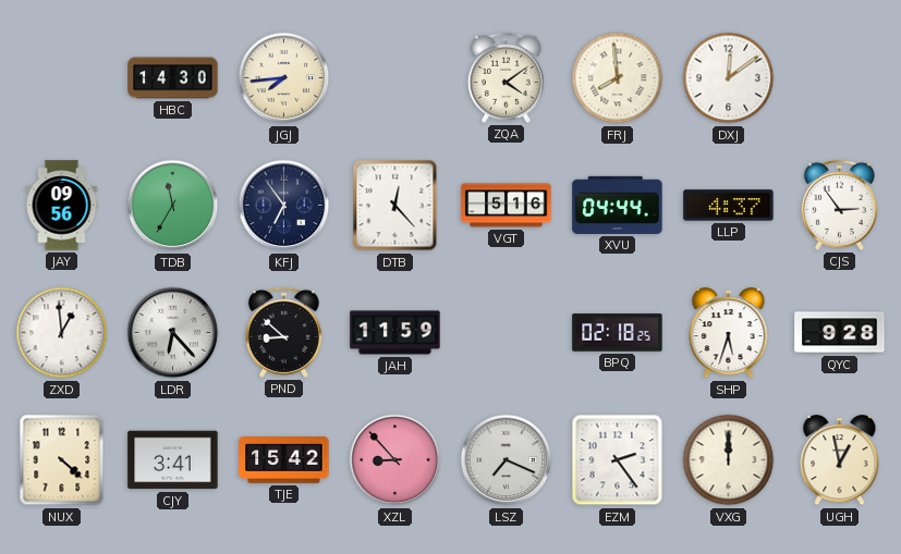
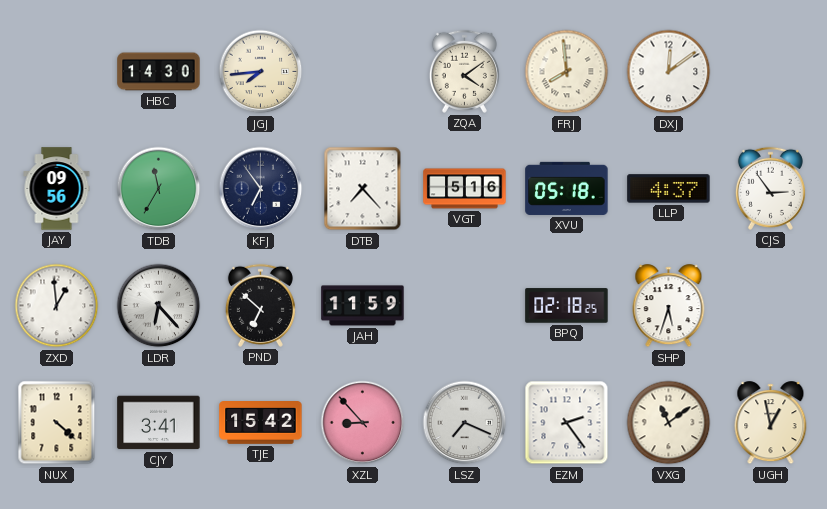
DTB: 12:23 -> 7:23 (363, 189)
XVU: 04:44 -> 05:18 (567, 188)
PND: 8:52 -> 6:52 (260, 305)
QYC: 9:28 -> none (840, 333)
VXG: 12:00 -> 11:09 (669, 423)
